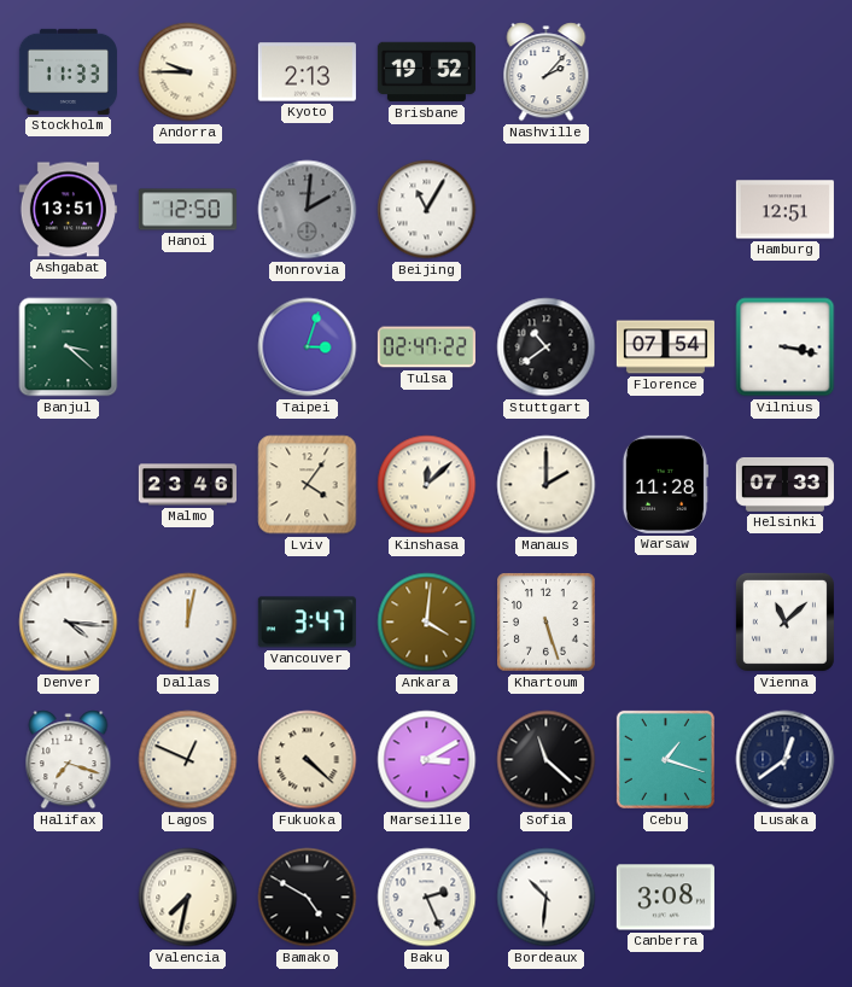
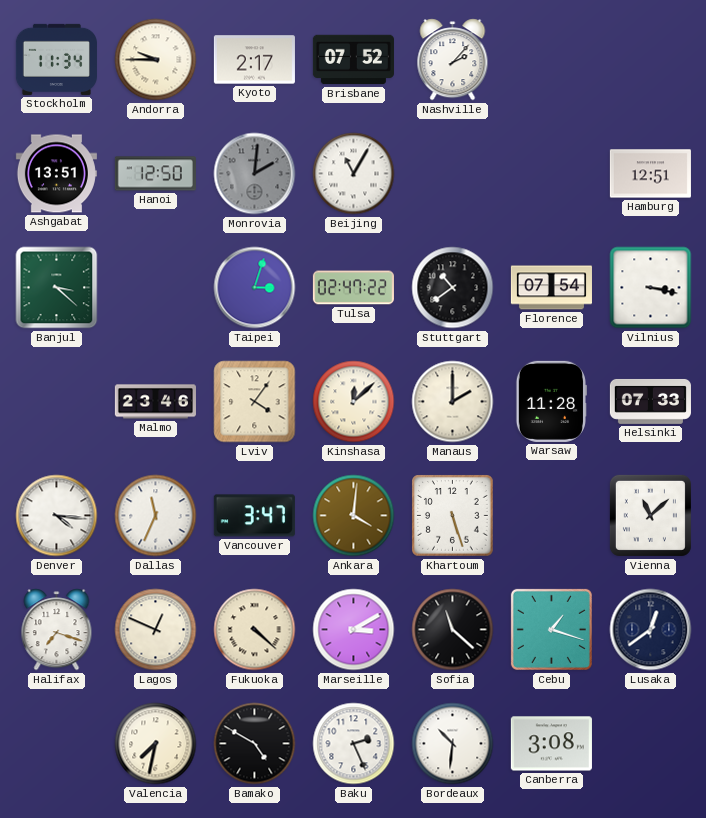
Stockholm: 11:33 -> 11:34 (56, 59)
Kyoto: 2:13 -> 2:17 (254, 60)
Brisbane: 19:52 -> 07:52 (353, 60)
Dallas: 12:02 -> 11:34 (156, 516)
